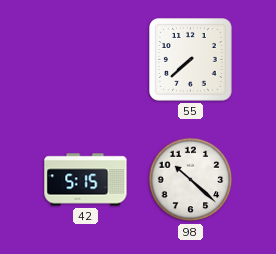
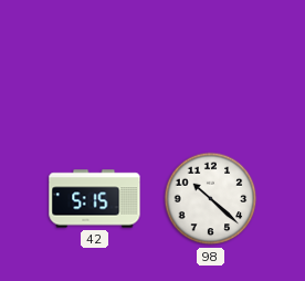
55: 7:38 -> none (191, 60)
